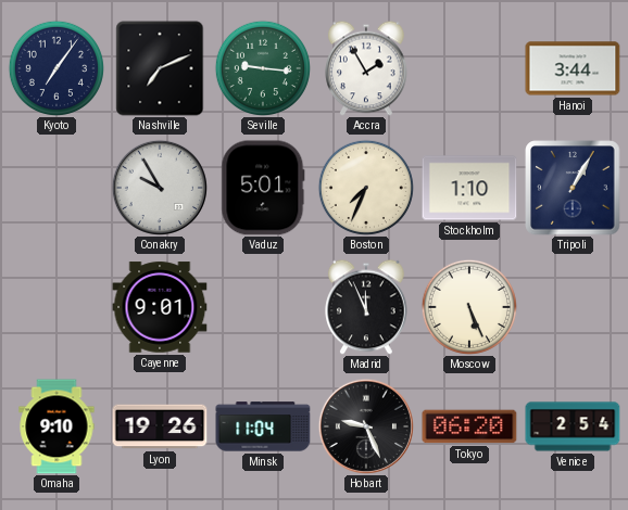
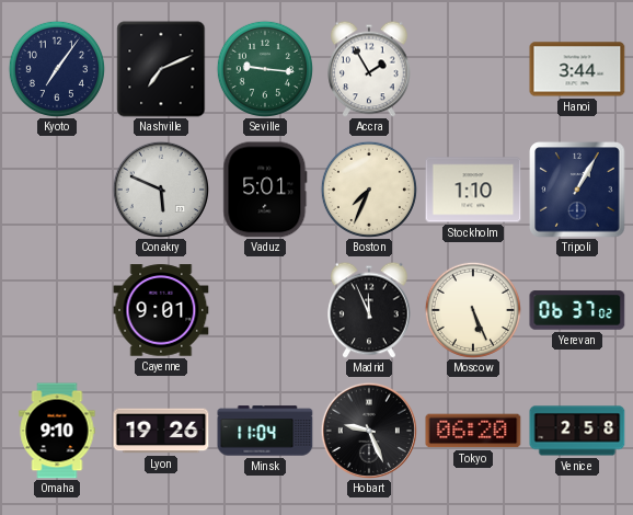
Conakry: 9:55 -> 5:49 (161, 190)
Yerevan: none -> 06:37 (577, 310)
Venice: 2:54 -> 2:58 (577, 431)
